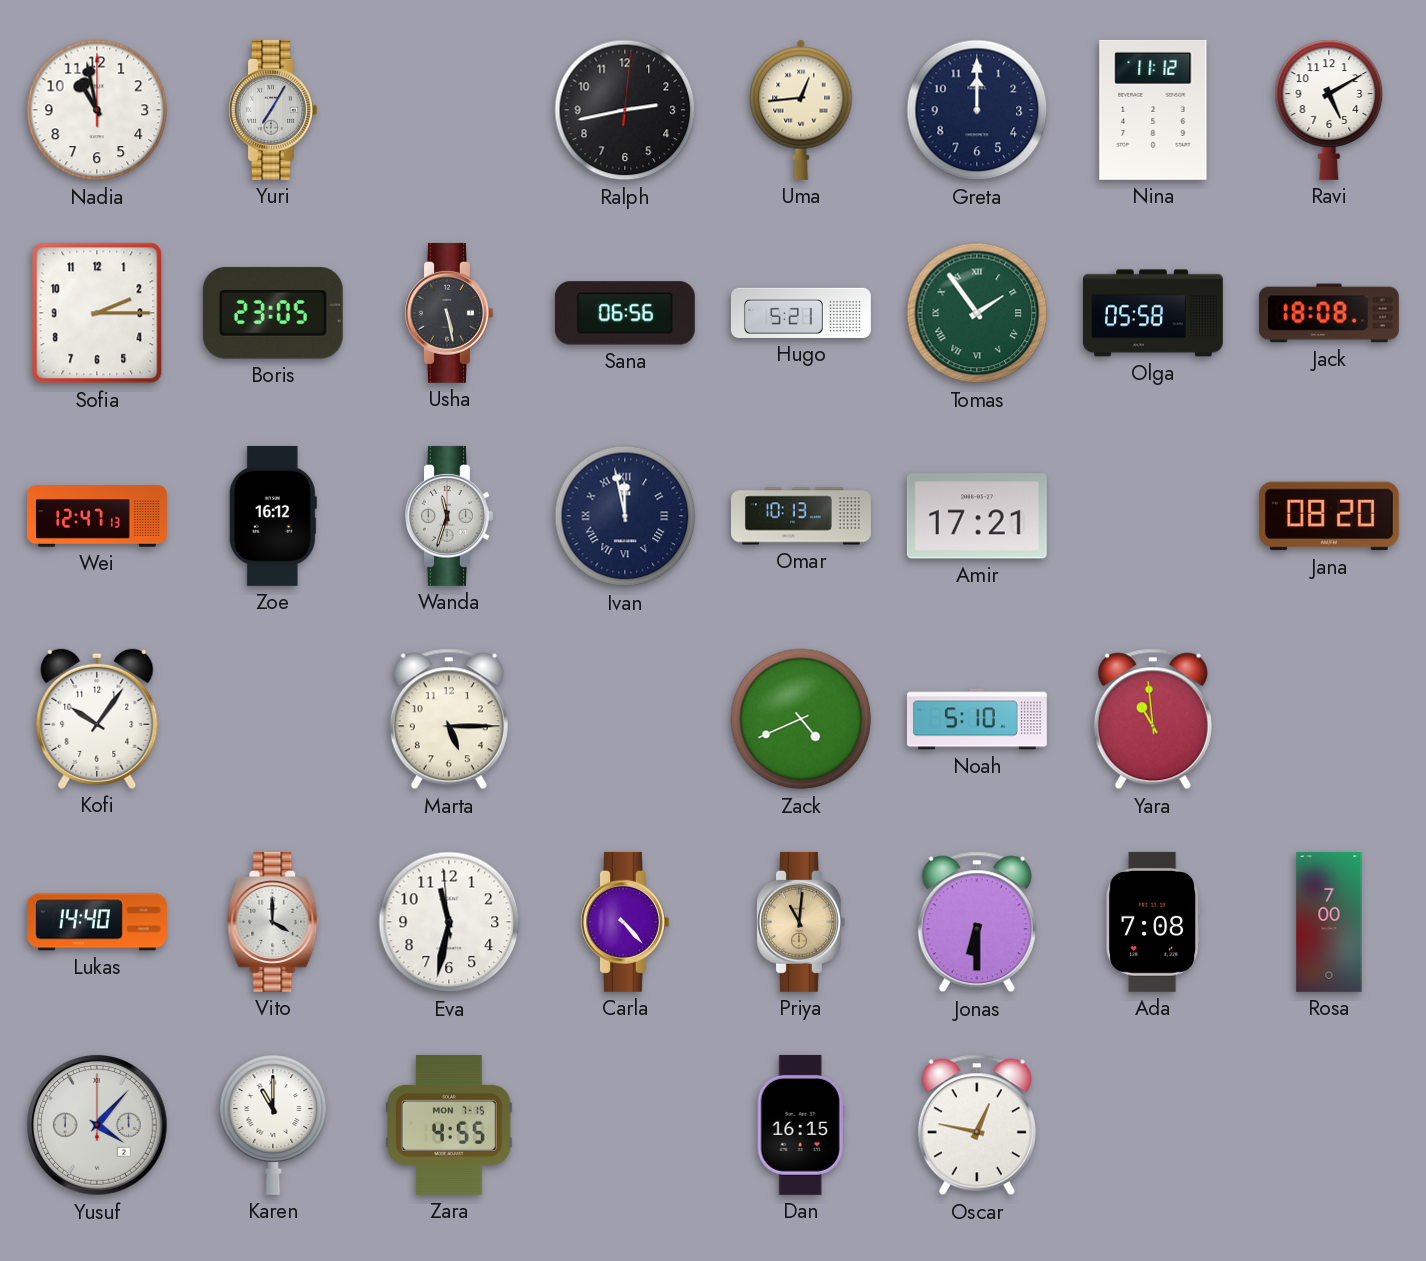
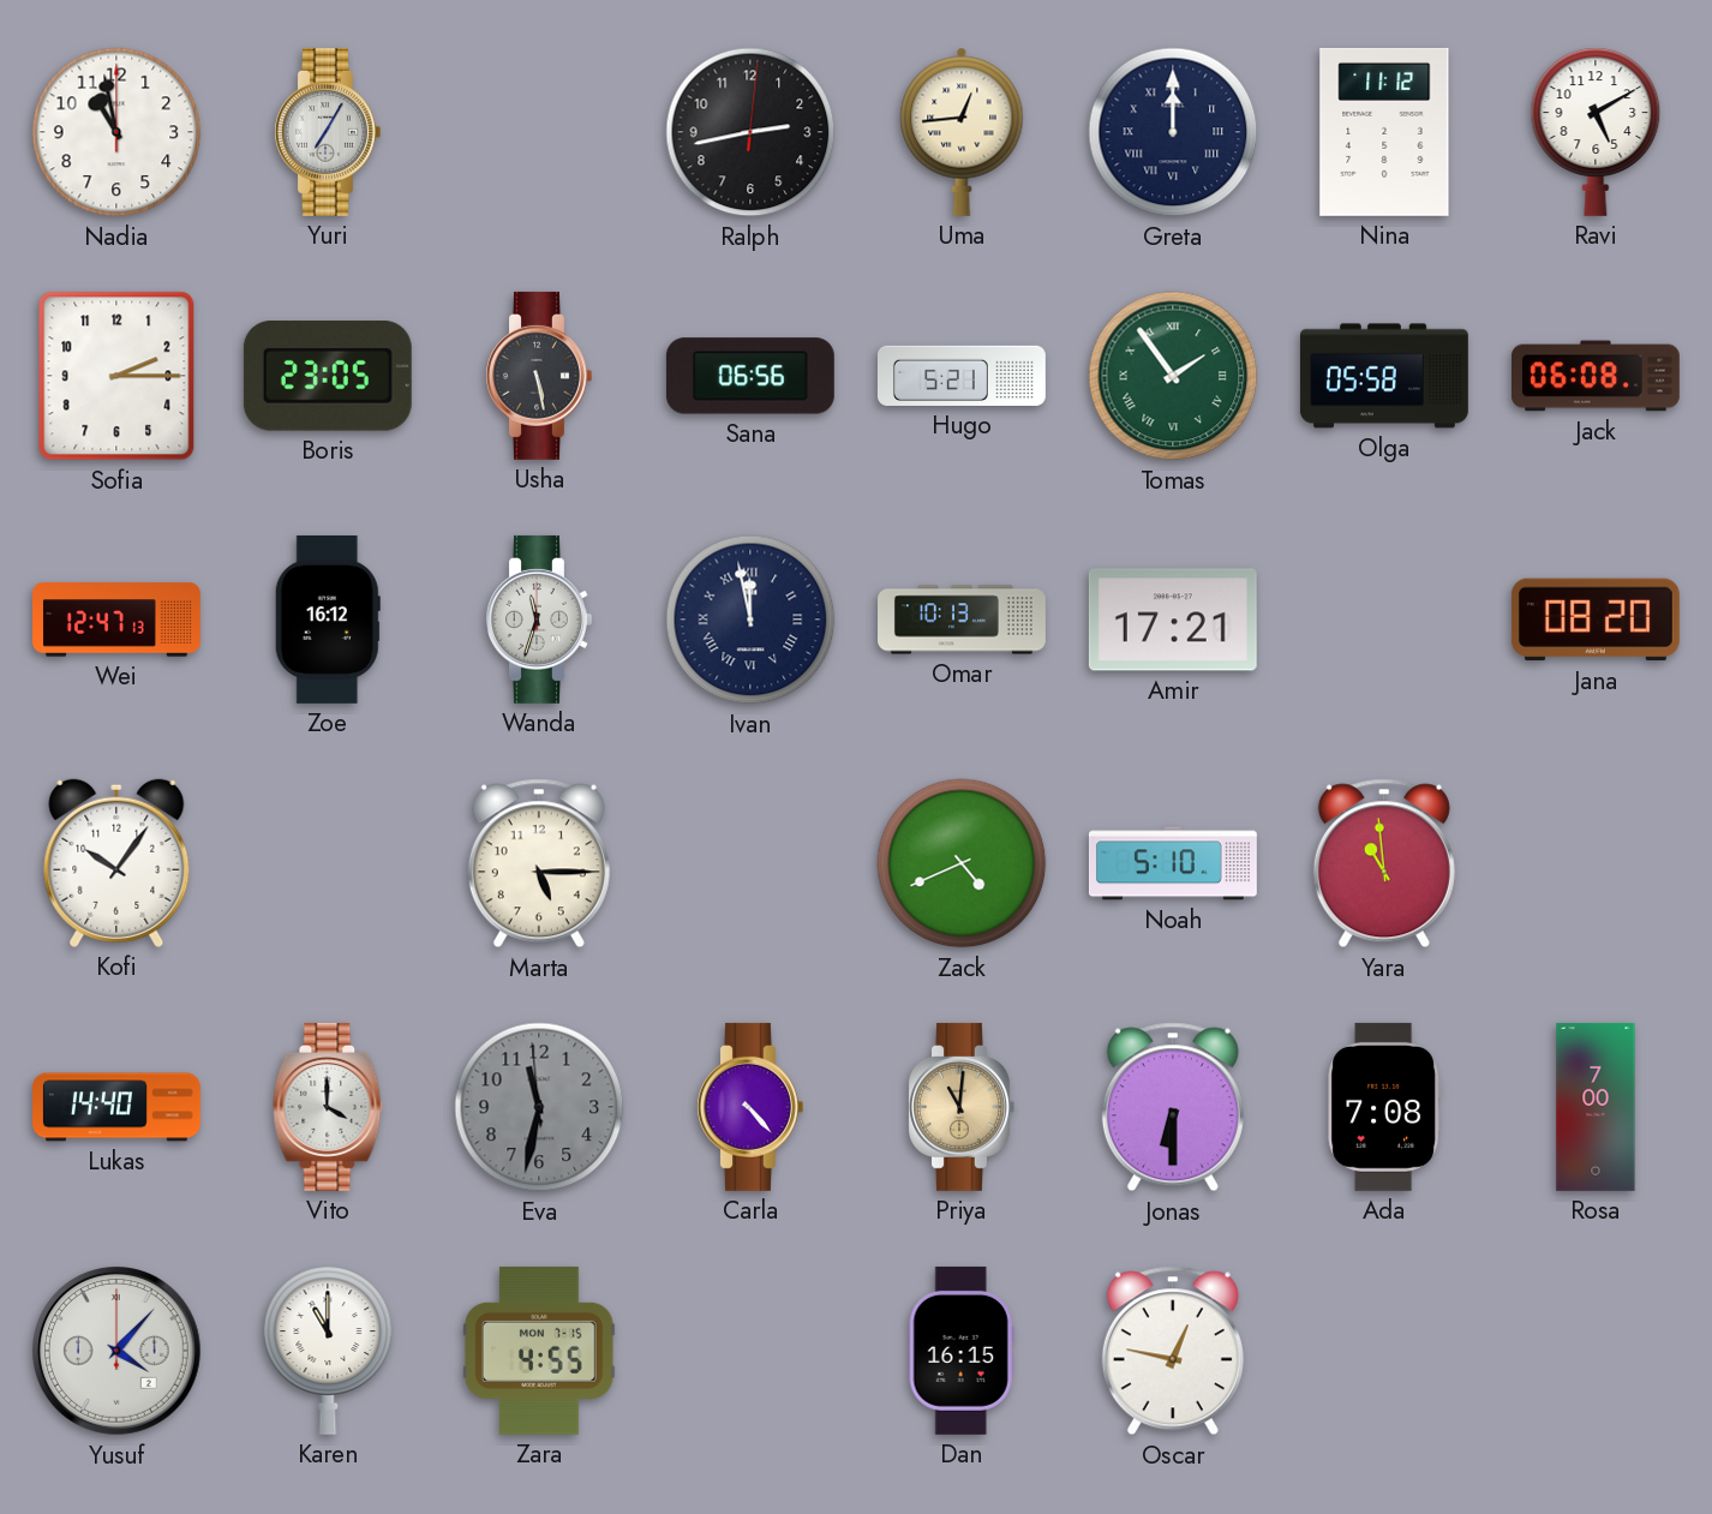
Greta numerals: Arabic -> Roman (1173, 132)
Jack: 18:08 -> 06:08 (1596, 376)
Eva dial: white -> grey (539, 1107)
